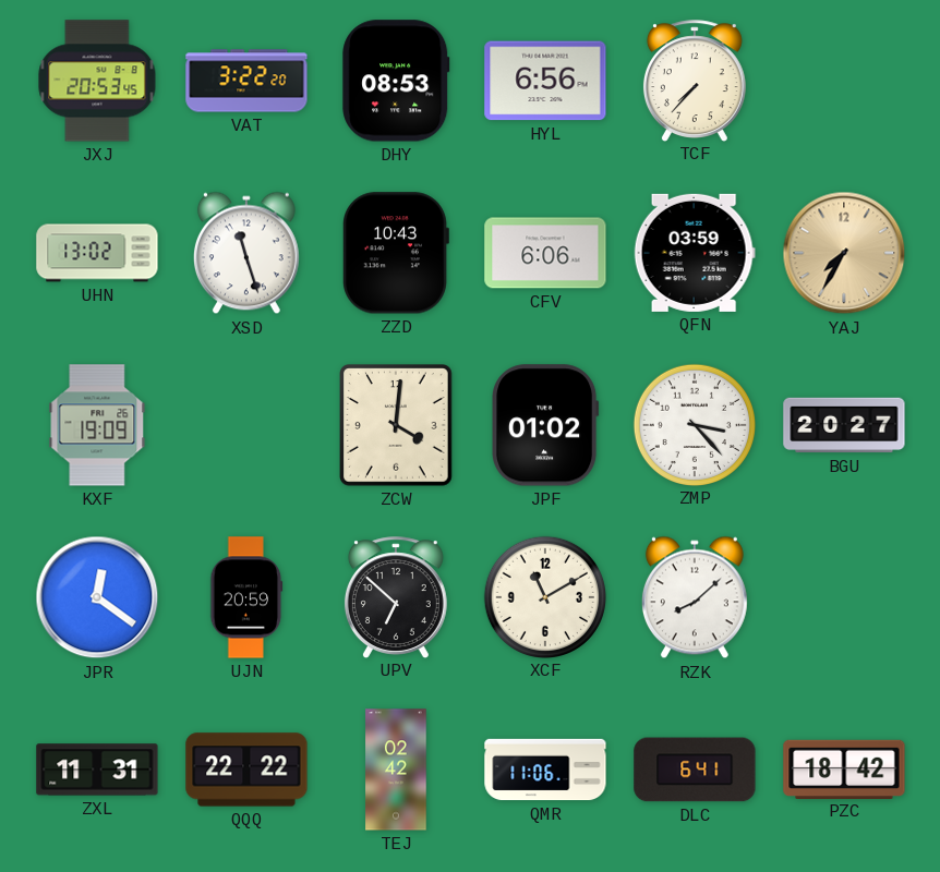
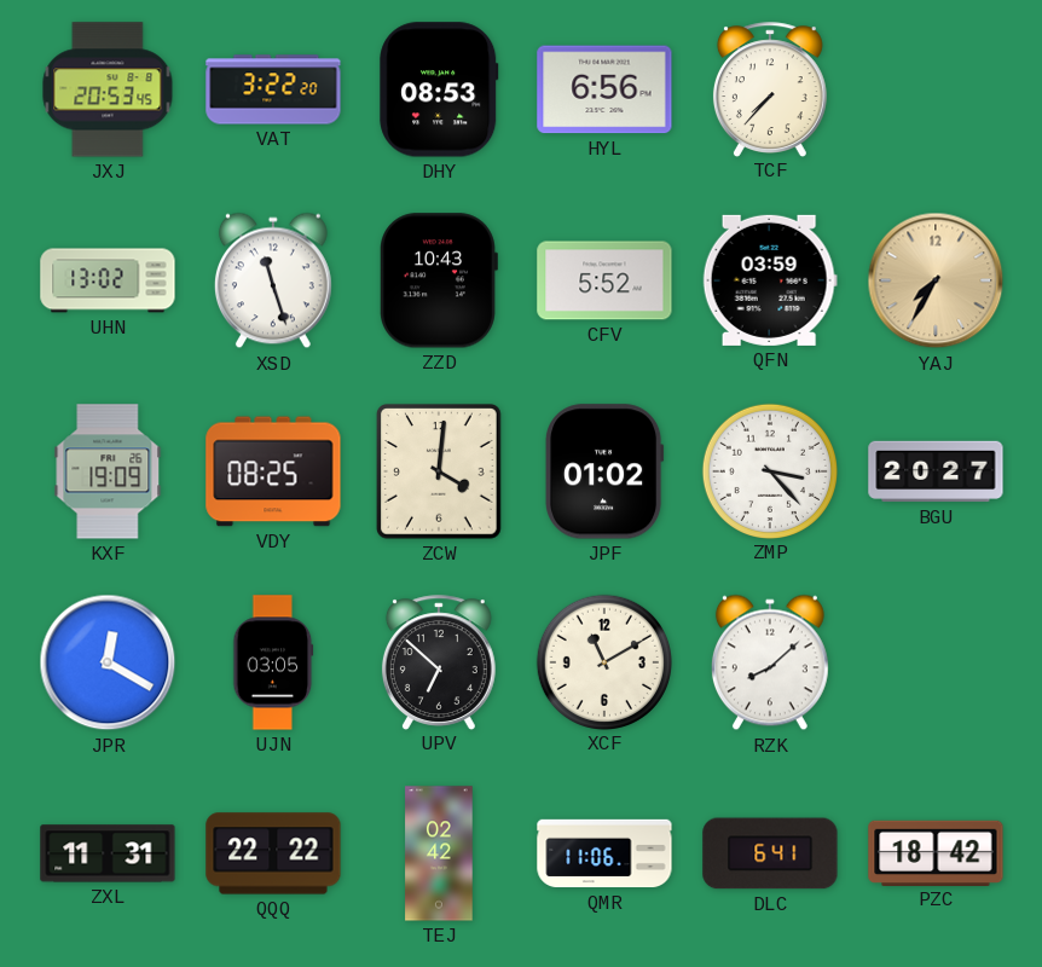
CFV: 6:06 -> 5:52 (604, 280)
VDY: none -> 08:25 (273, 471)
JPR: 12:21 -> 12:20 (108, 662)
UJN: 20:59 -> 03:05 (273, 662)
